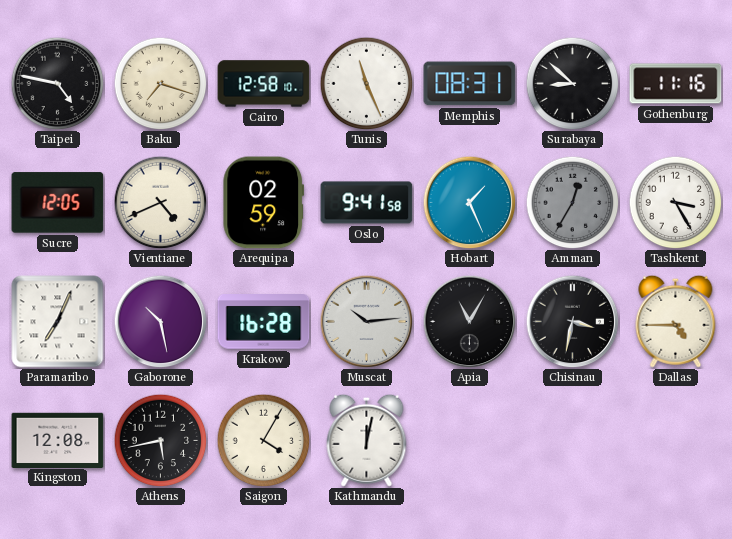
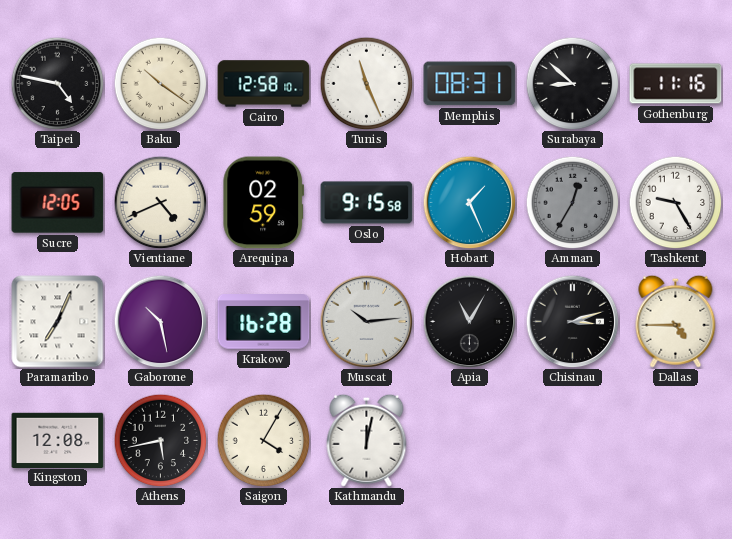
Baku: 7:18 -> 10:21 (160, 83)
Oslo: 9:41 -> 9:15 (367, 203)
Tashkent: 3:25 -> 9:25 (675, 202)
Chisinau: 3:32 -> 3:12 (572, 321)
